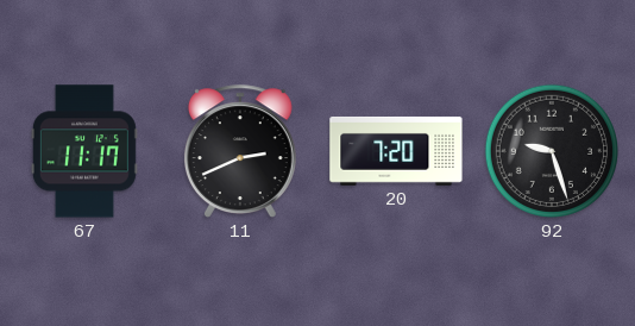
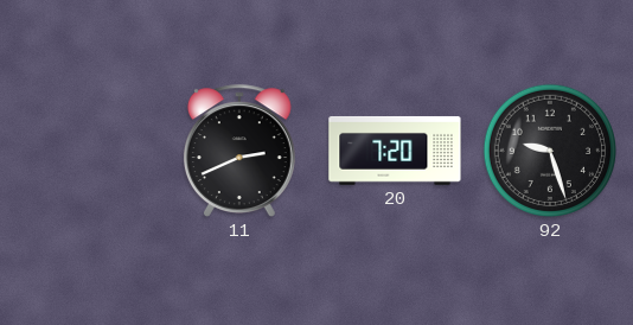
67: 11:17 -> none (84, 151)
